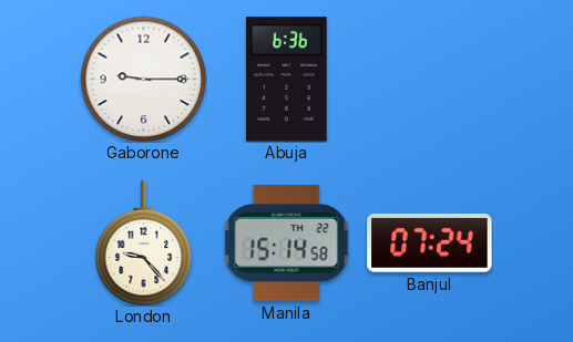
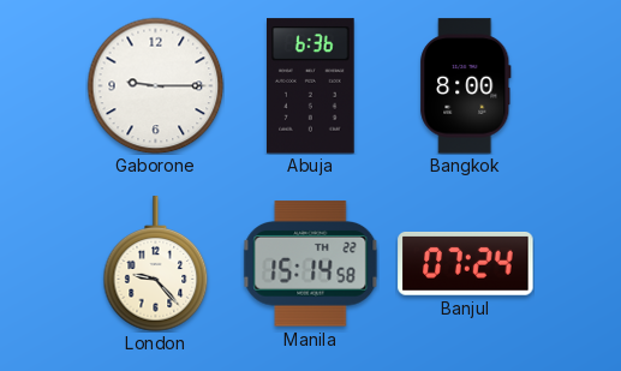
Bangkok: none -> 8:00 (466, 86)
